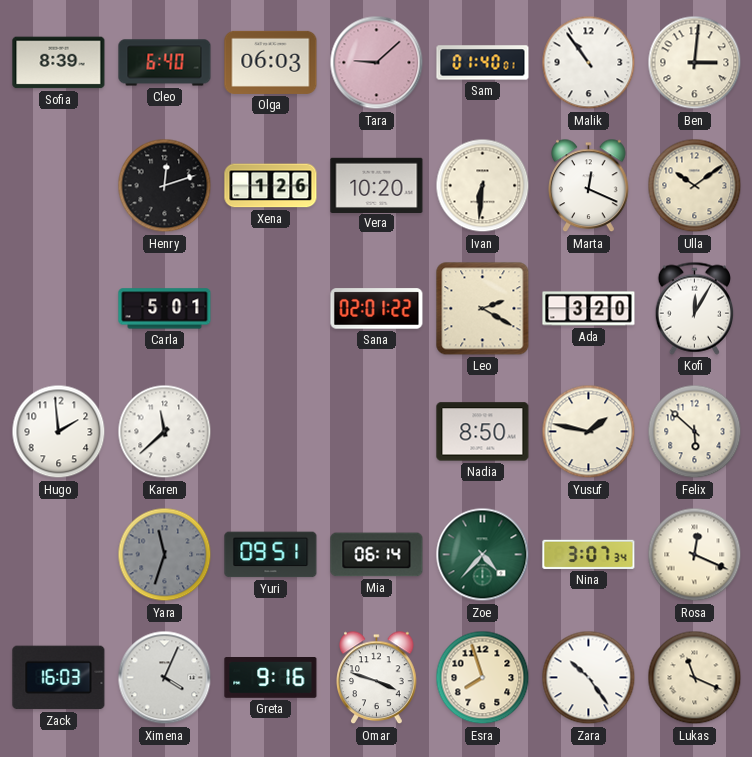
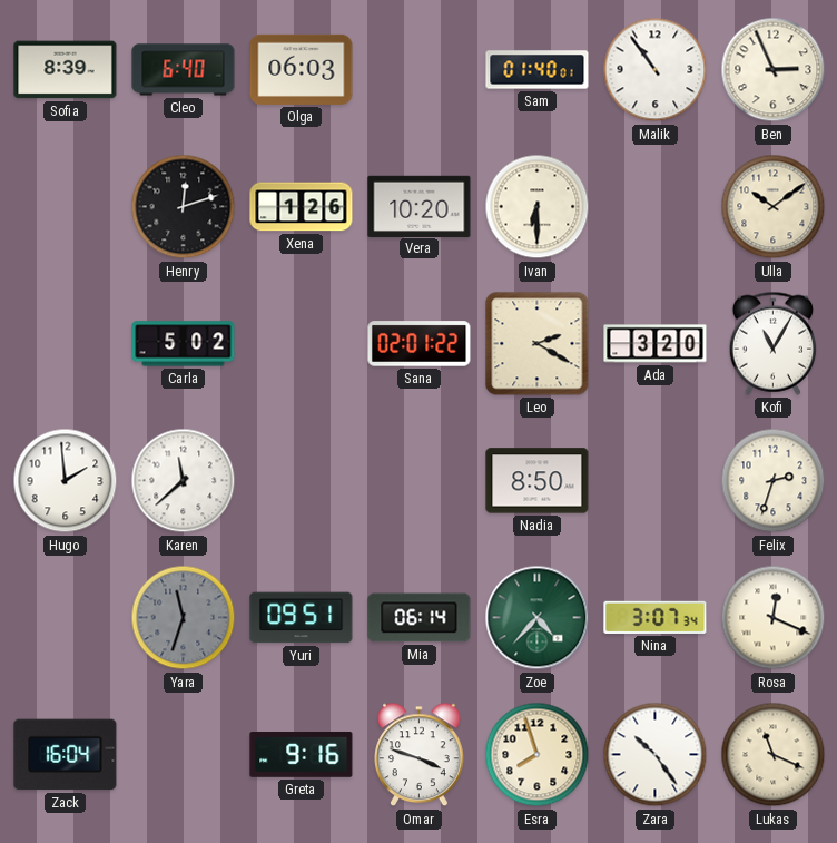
Tara: 9:08 -> none (377, 63)
Ben: 3:01 -> 2:56 (774, 70)
Ivan: 6:31 -> 6:30 (538, 207)
Marta: 12:19 -> none (589, 186)
Carla: 5:01 -> 5:02 (184, 344)
Kofi: 12:05 -> 11:05 (772, 343)
Yusuf: 1:47 -> none (589, 432)
Felix: 5:52 -> 2:33 (774, 481)
Zack: 16:03 -> 16:04 (66, 755)
Ximena: 4:04 -> none (165, 678)
